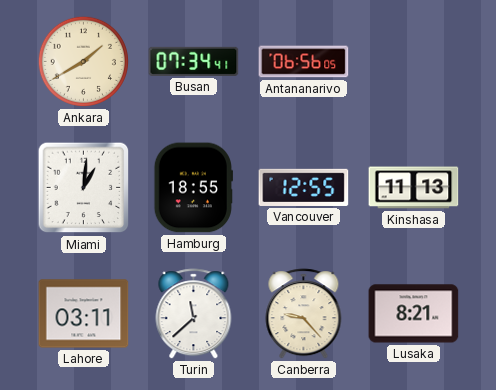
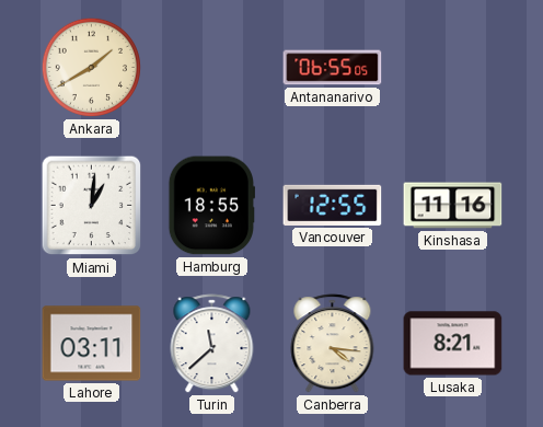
Busan: 07:34 -> none (194, 61)
Antananarivo: 06:56 -> 06:55 (333, 68)
Kinshasa: 11:13 -> 11:16 (453, 206)
Canberra: 9:23 -> 4:16 (333, 344)
